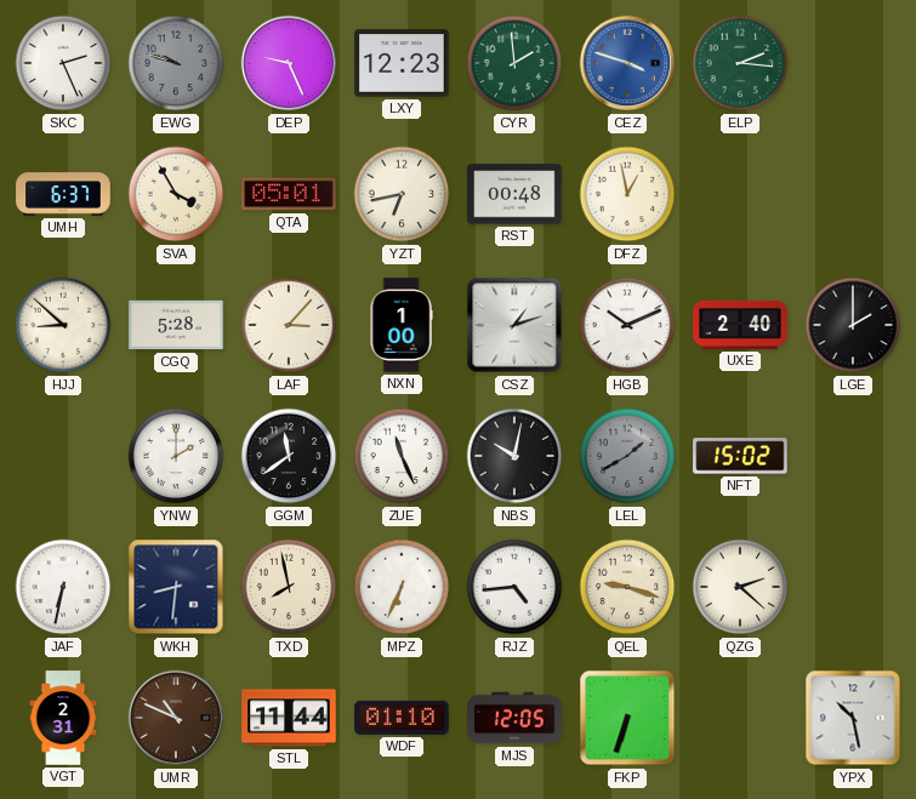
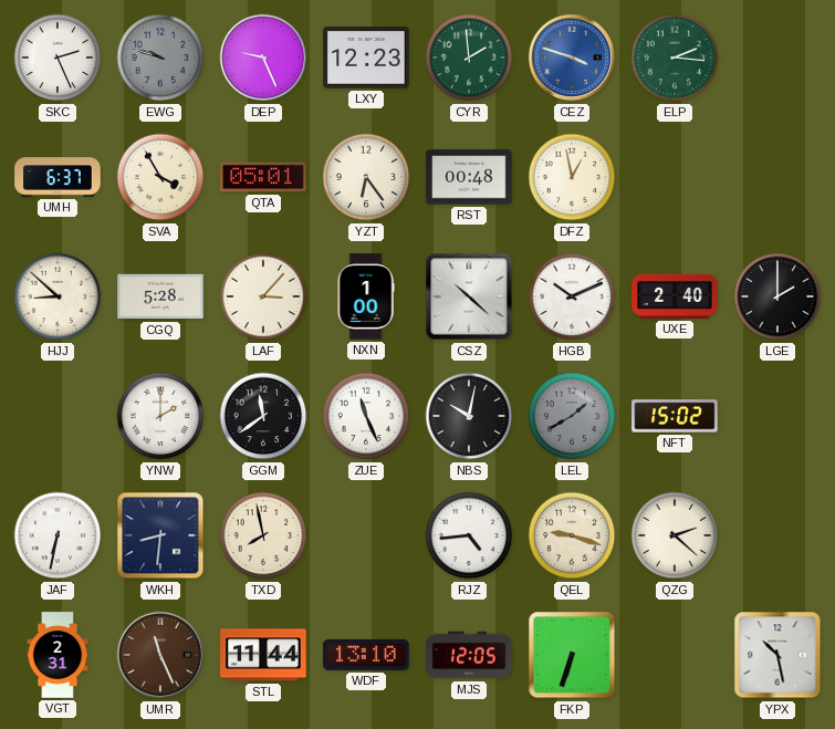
YZT: 6:43 -> 6:24 (366, 177)
CSZ: 1:12 -> 10:22 (469, 296)
MPZ: 6:34 -> none (402, 587)
UMR: 10:49 -> 11:26 (160, 655)
WDF: 01:10 -> 13:10 (366, 655)
